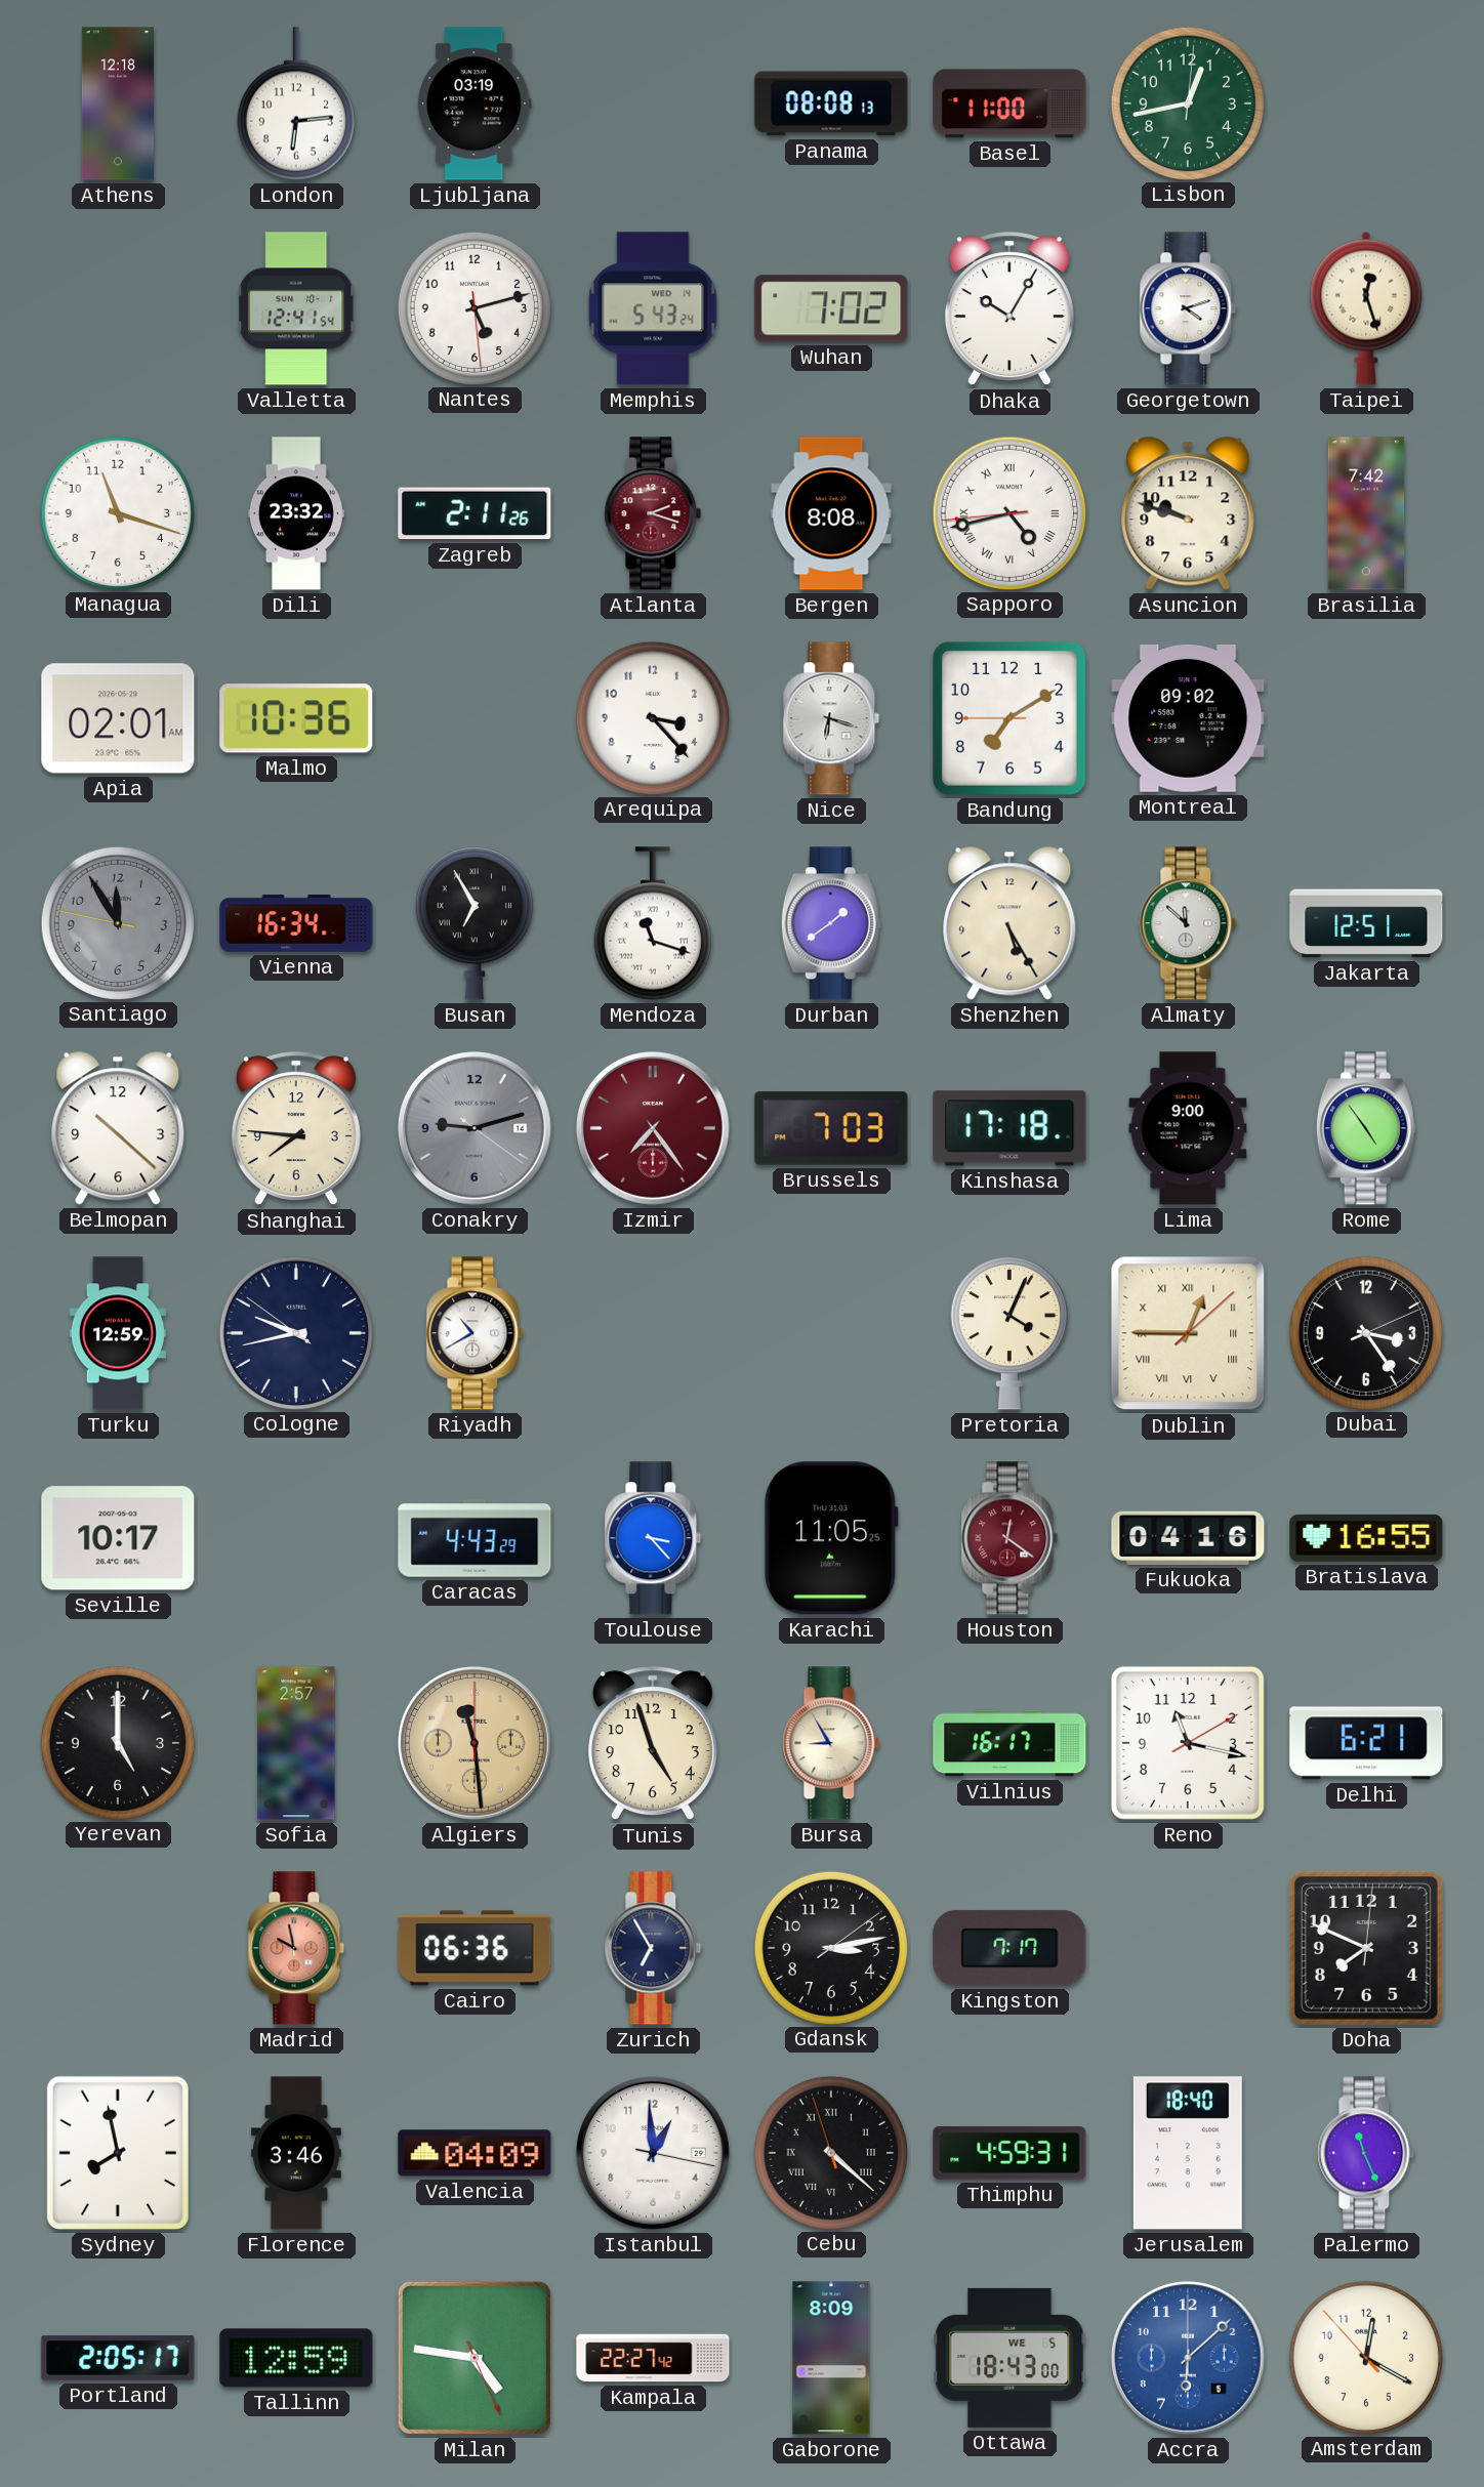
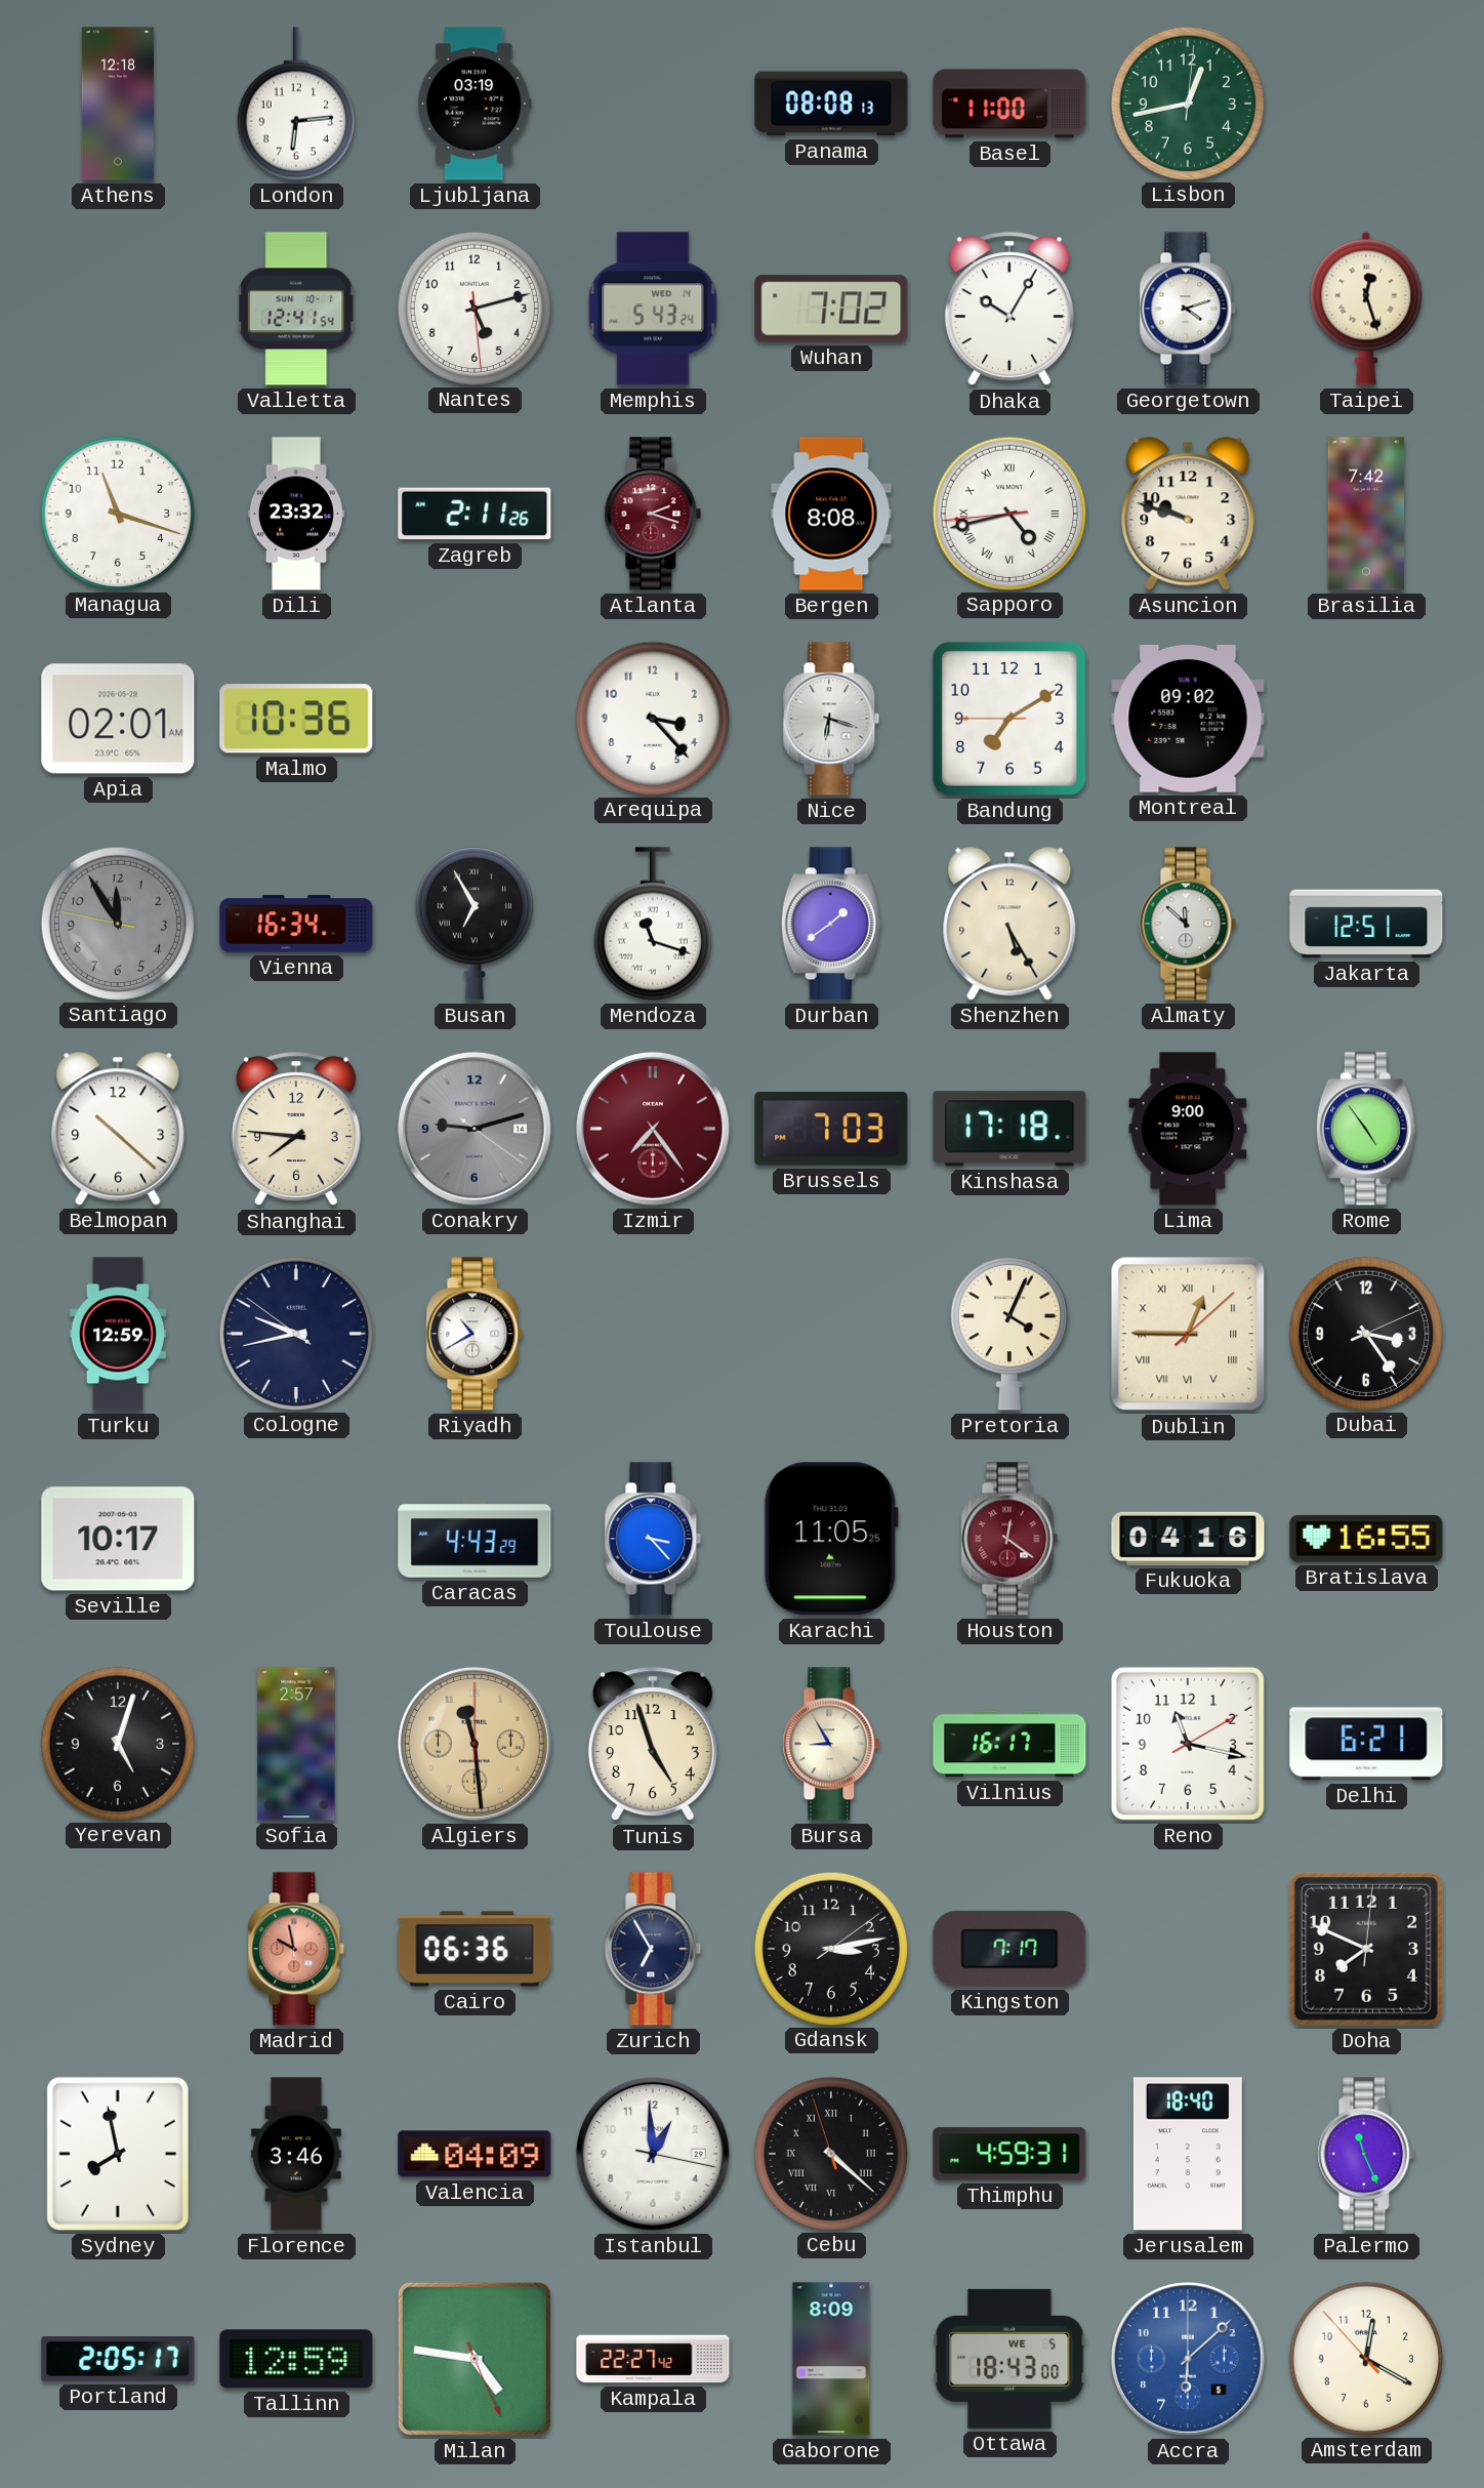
Yerevan: 5:00 -> 5:03 (117, 1743)
